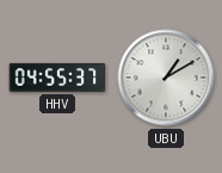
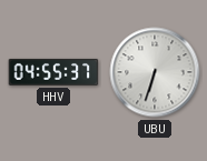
UBU: 1:10 -> 6:33 (155, 72)
